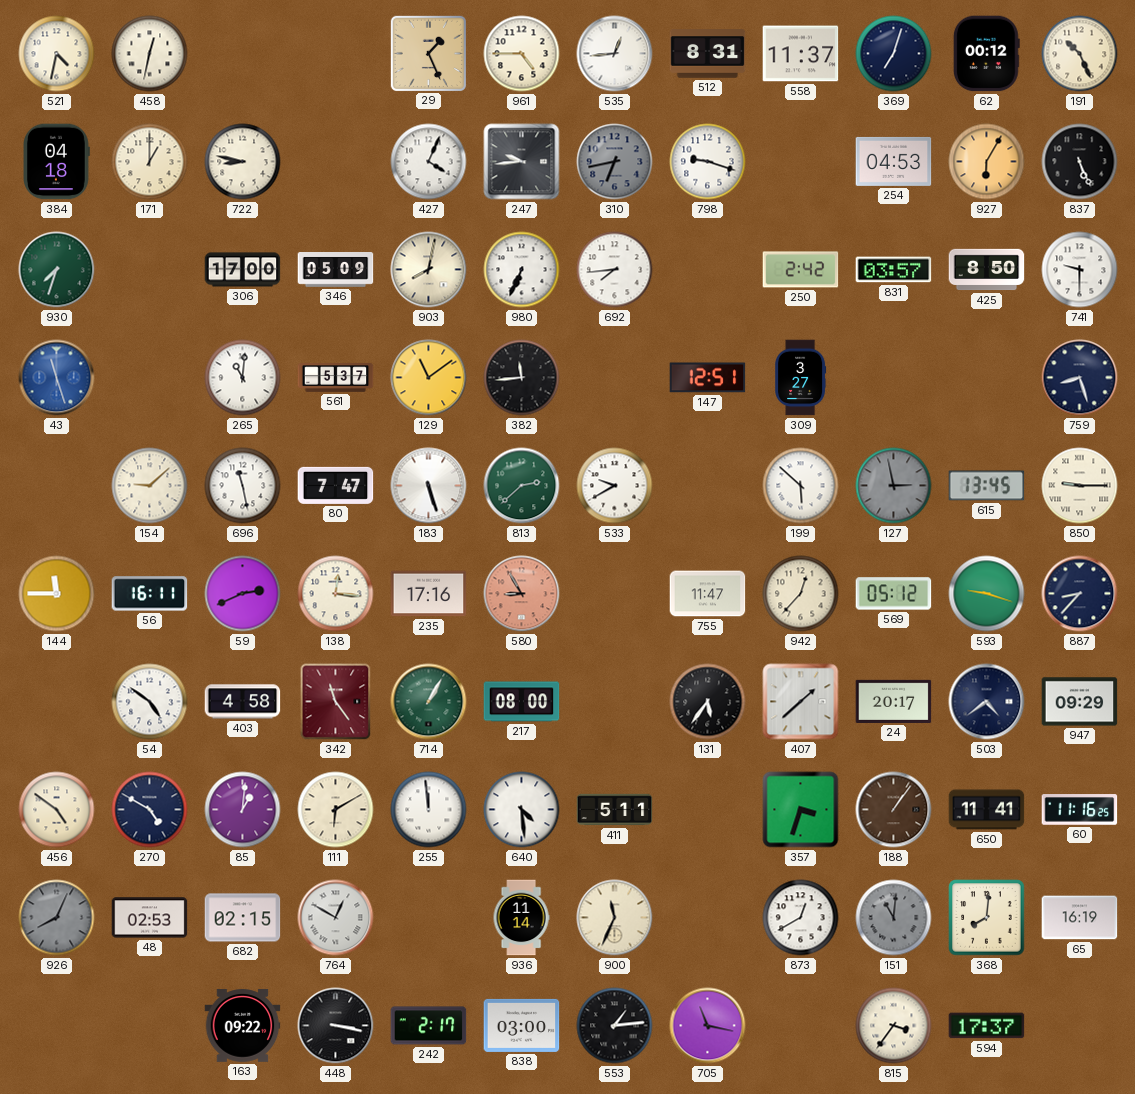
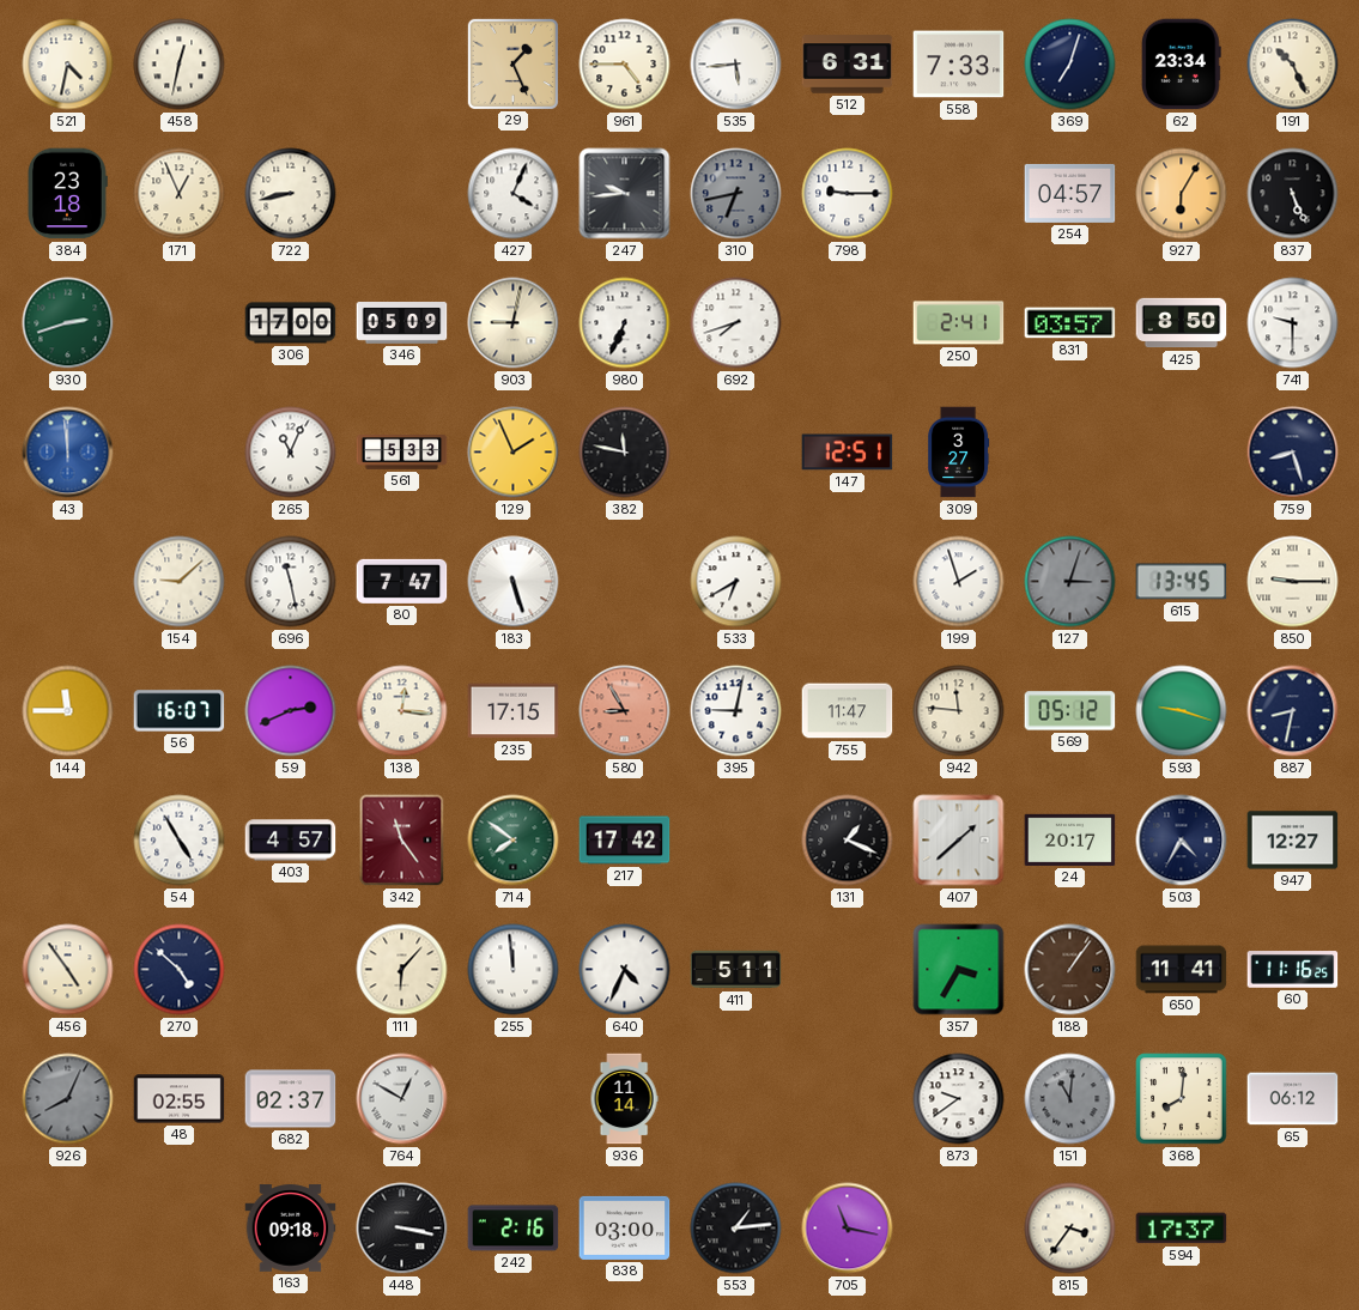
535: 12:44 -> 5:44 (736, 65)
512: 8:31 -> 6:31 (848, 65)
558: 11:37 -> 7:33 (959, 65)
62: 00:12 -> 23:34 (1181, 65)
384: 04:18 -> 23:18 (68, 194)
171: 1:00 -> 12:56 (180, 194)
722: 8:47 -> 8:43 (291, 194)
798: 9:18 -> 9:15 (848, 194)
254: 04:53 -> 04:57 (1070, 193)
930: 7:33 -> 2:42 (68, 323)
903: 8:02 -> 9:02 (514, 323)
692: 7:44 -> 7:42 (736, 323)
250: 2:42 -> 2:41 (959, 323)
43: 11:27 -> 11:59 (68, 453)
265: 11:01 -> 11:04 (291, 453)
561: 5:37 -> 5:33 (402, 453)
129: 11:09 -> 1:56 (514, 453)
382: 11:44 -> 11:47 (625, 453)
813: 2:38 -> none (522, 486)
533: 9:40 -> 6:40 (736, 582)
199: 5:52 -> 1:57 (959, 582)
127: 2:58 -> 3:03 (1070, 582)
56: 16:11 -> 16:07 (180, 711)
235: 17:16 -> 17:15 (514, 711)
395: none -> 9:02 (736, 711)
942: 12:37 -> 11:46 (959, 711)
887: 8:37 -> 8:32 (1293, 711)
54: 4:51 -> 4:55 (180, 841)
403: 4:58 -> 4:57 (291, 841)
714: 1:05 -> 7:51 (514, 841)
217: 08:00 -> 17:42 (625, 841)
131: 5:36 -> 1:19 (848, 841)
503: 4:39 -> 4:35 (1182, 841)
947: 09:29 -> 12:27 (1293, 841)
456: 4:51 -> 4:54 (68, 970)
270: 4:50 -> 4:52 (180, 970)
85: 1:01 -> none (243, 810)
111: 6:10 -> 6:07 (402, 970)
640: 4:29 -> 4:34 (625, 970)
357: 3:33 -> 3:35 (959, 970)
48: 02:53 -> 02:55 (180, 1099)
682: 02:15 -> 02:37 (291, 1099)
900: 11:34 -> none (615, 918)
873: 12:40 -> 9:39 (959, 1099)
65: 16:19 -> 06:12 (1293, 1099)
163: 09:22 -> 09:18 (291, 1229)
242: 2:17 -> 2:16 (514, 1229)
